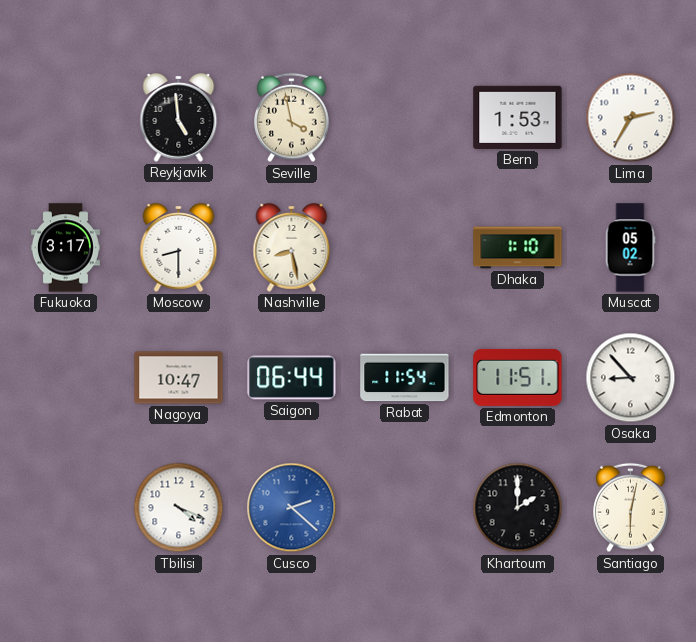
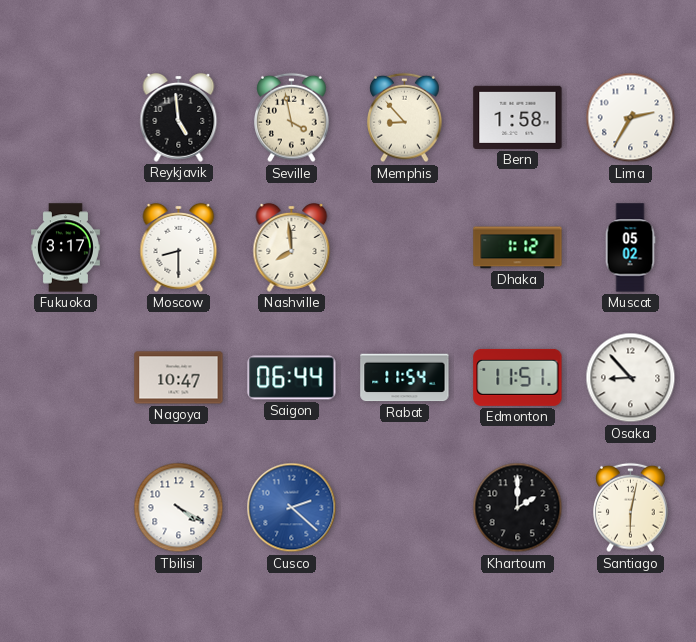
Memphis: none -> 8:53 (405, 118)
Bern: 1:53 -> 1:58 (518, 117)
Nashville: 8:28 -> 7:59 (292, 247)
Dhaka: 1:10 -> 1:12 (518, 248)
Tbilisi: 4:19 -> 4:20 (179, 508)
